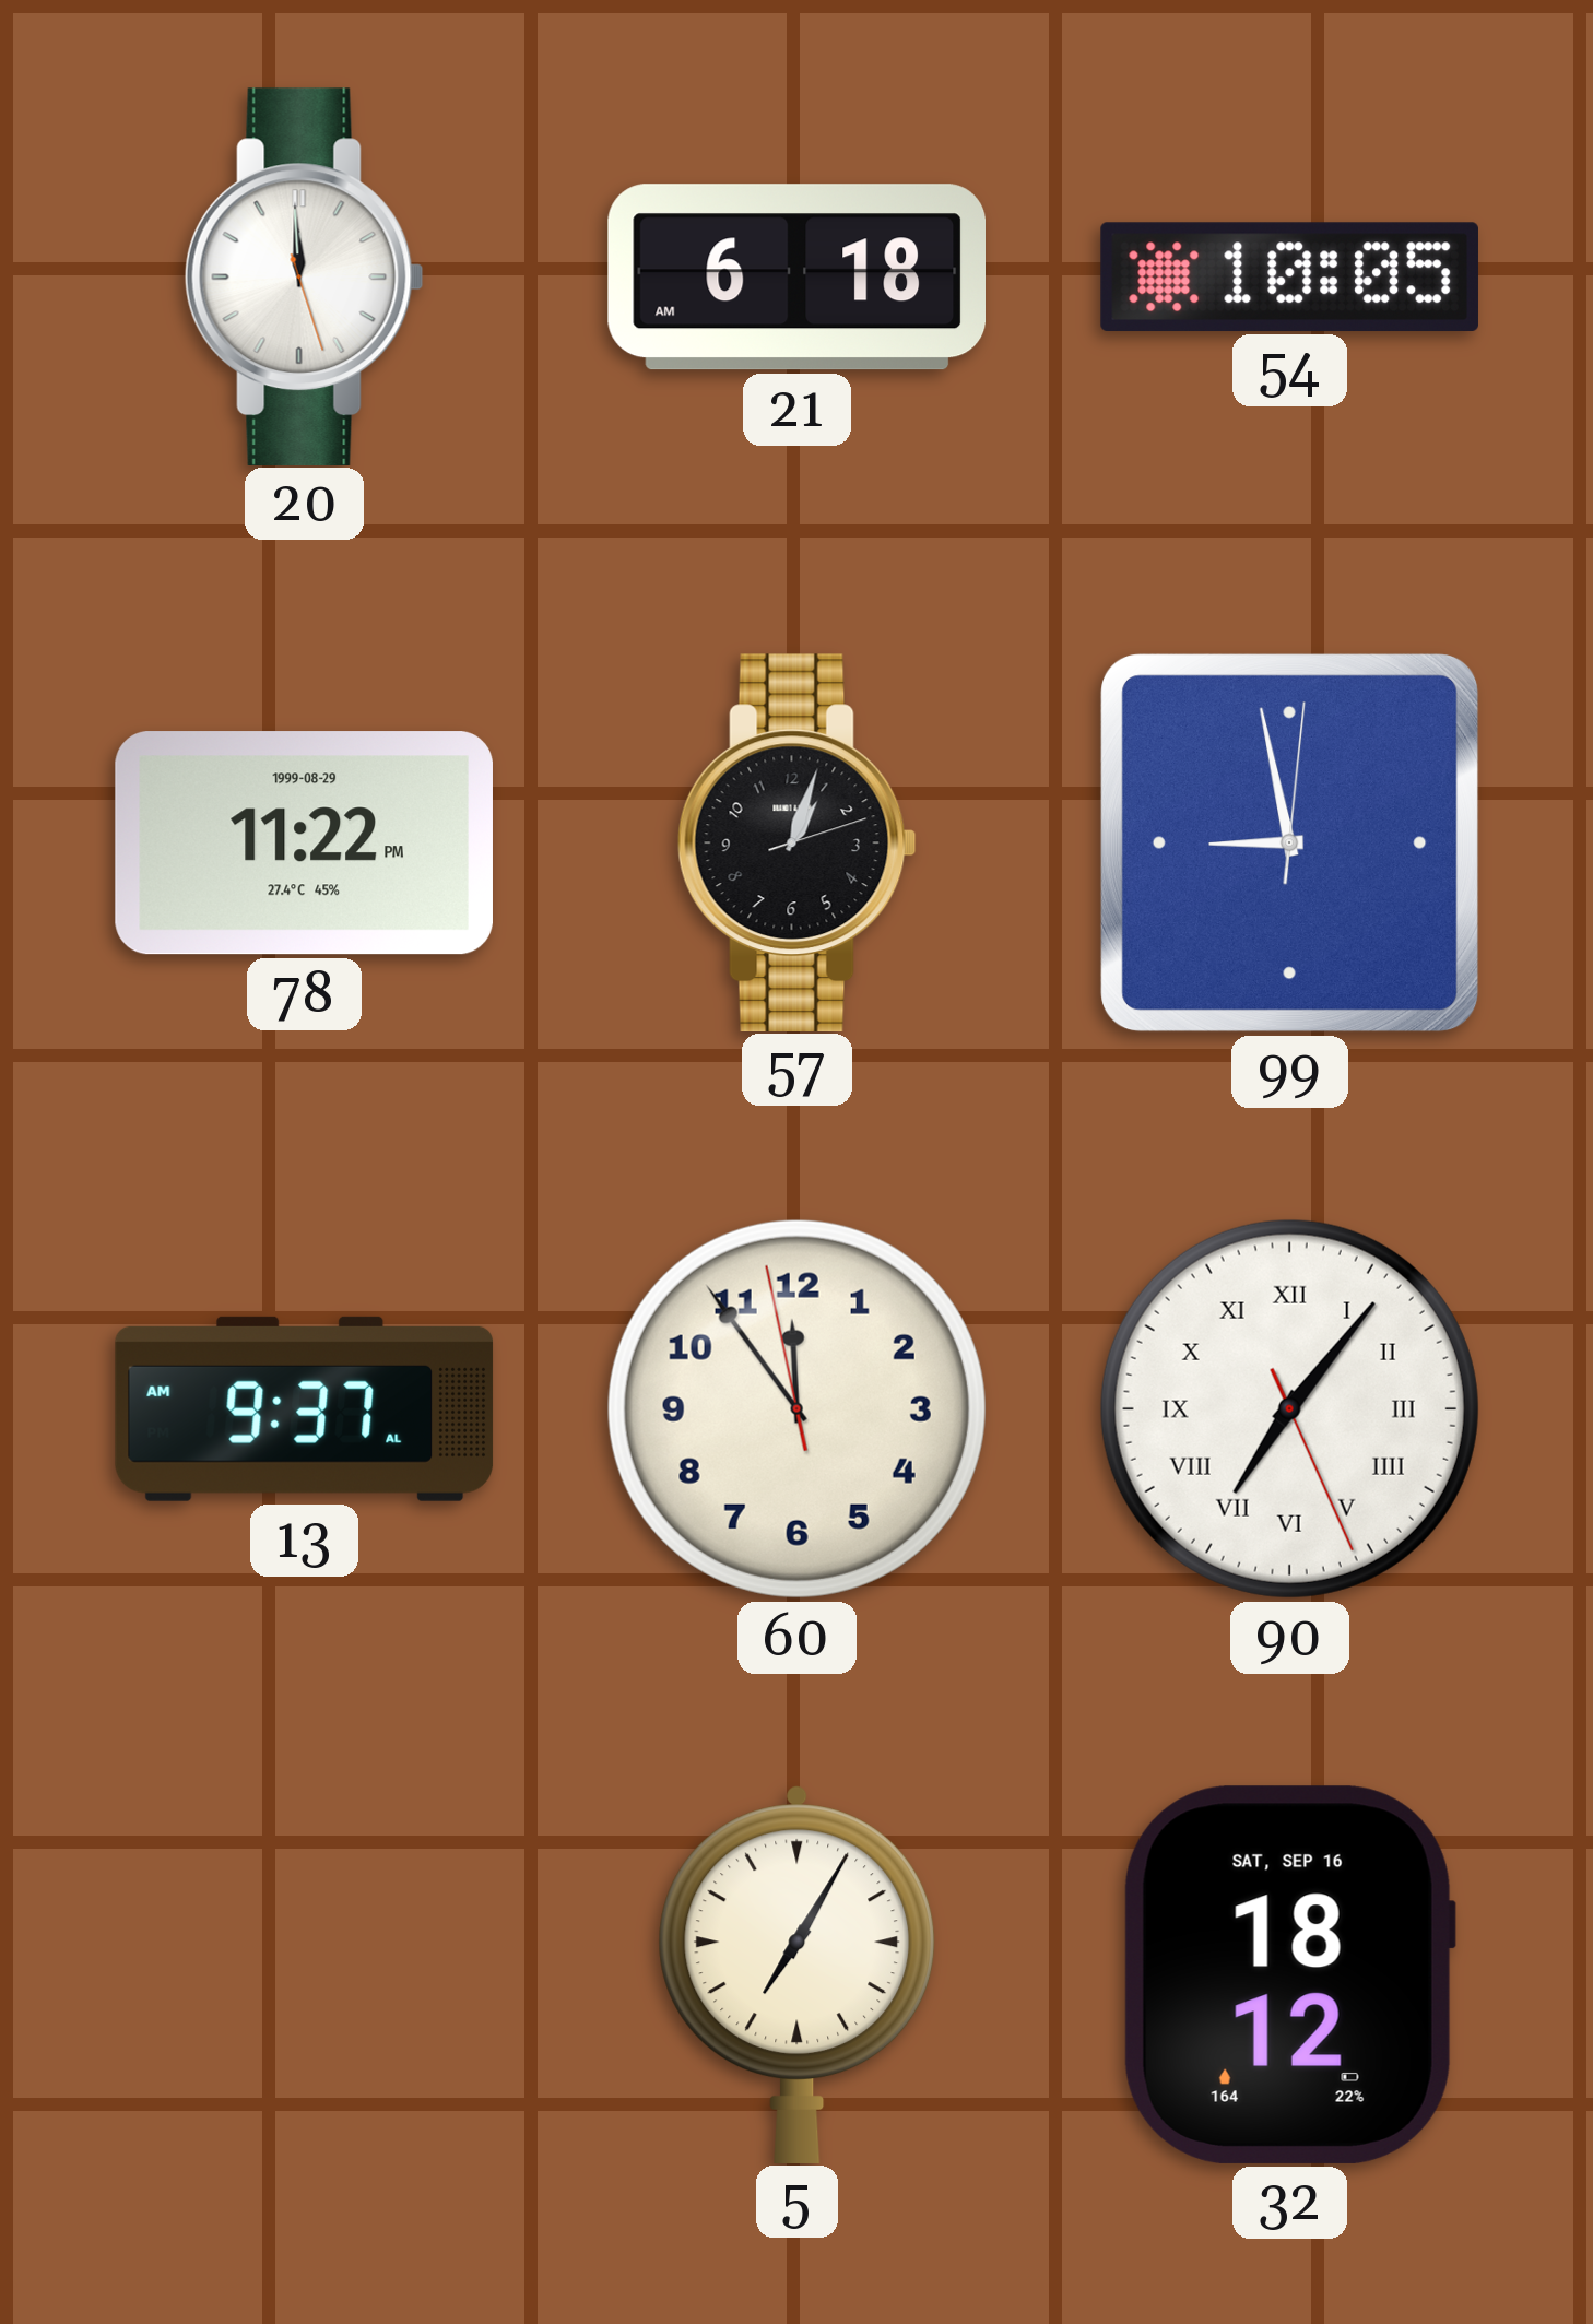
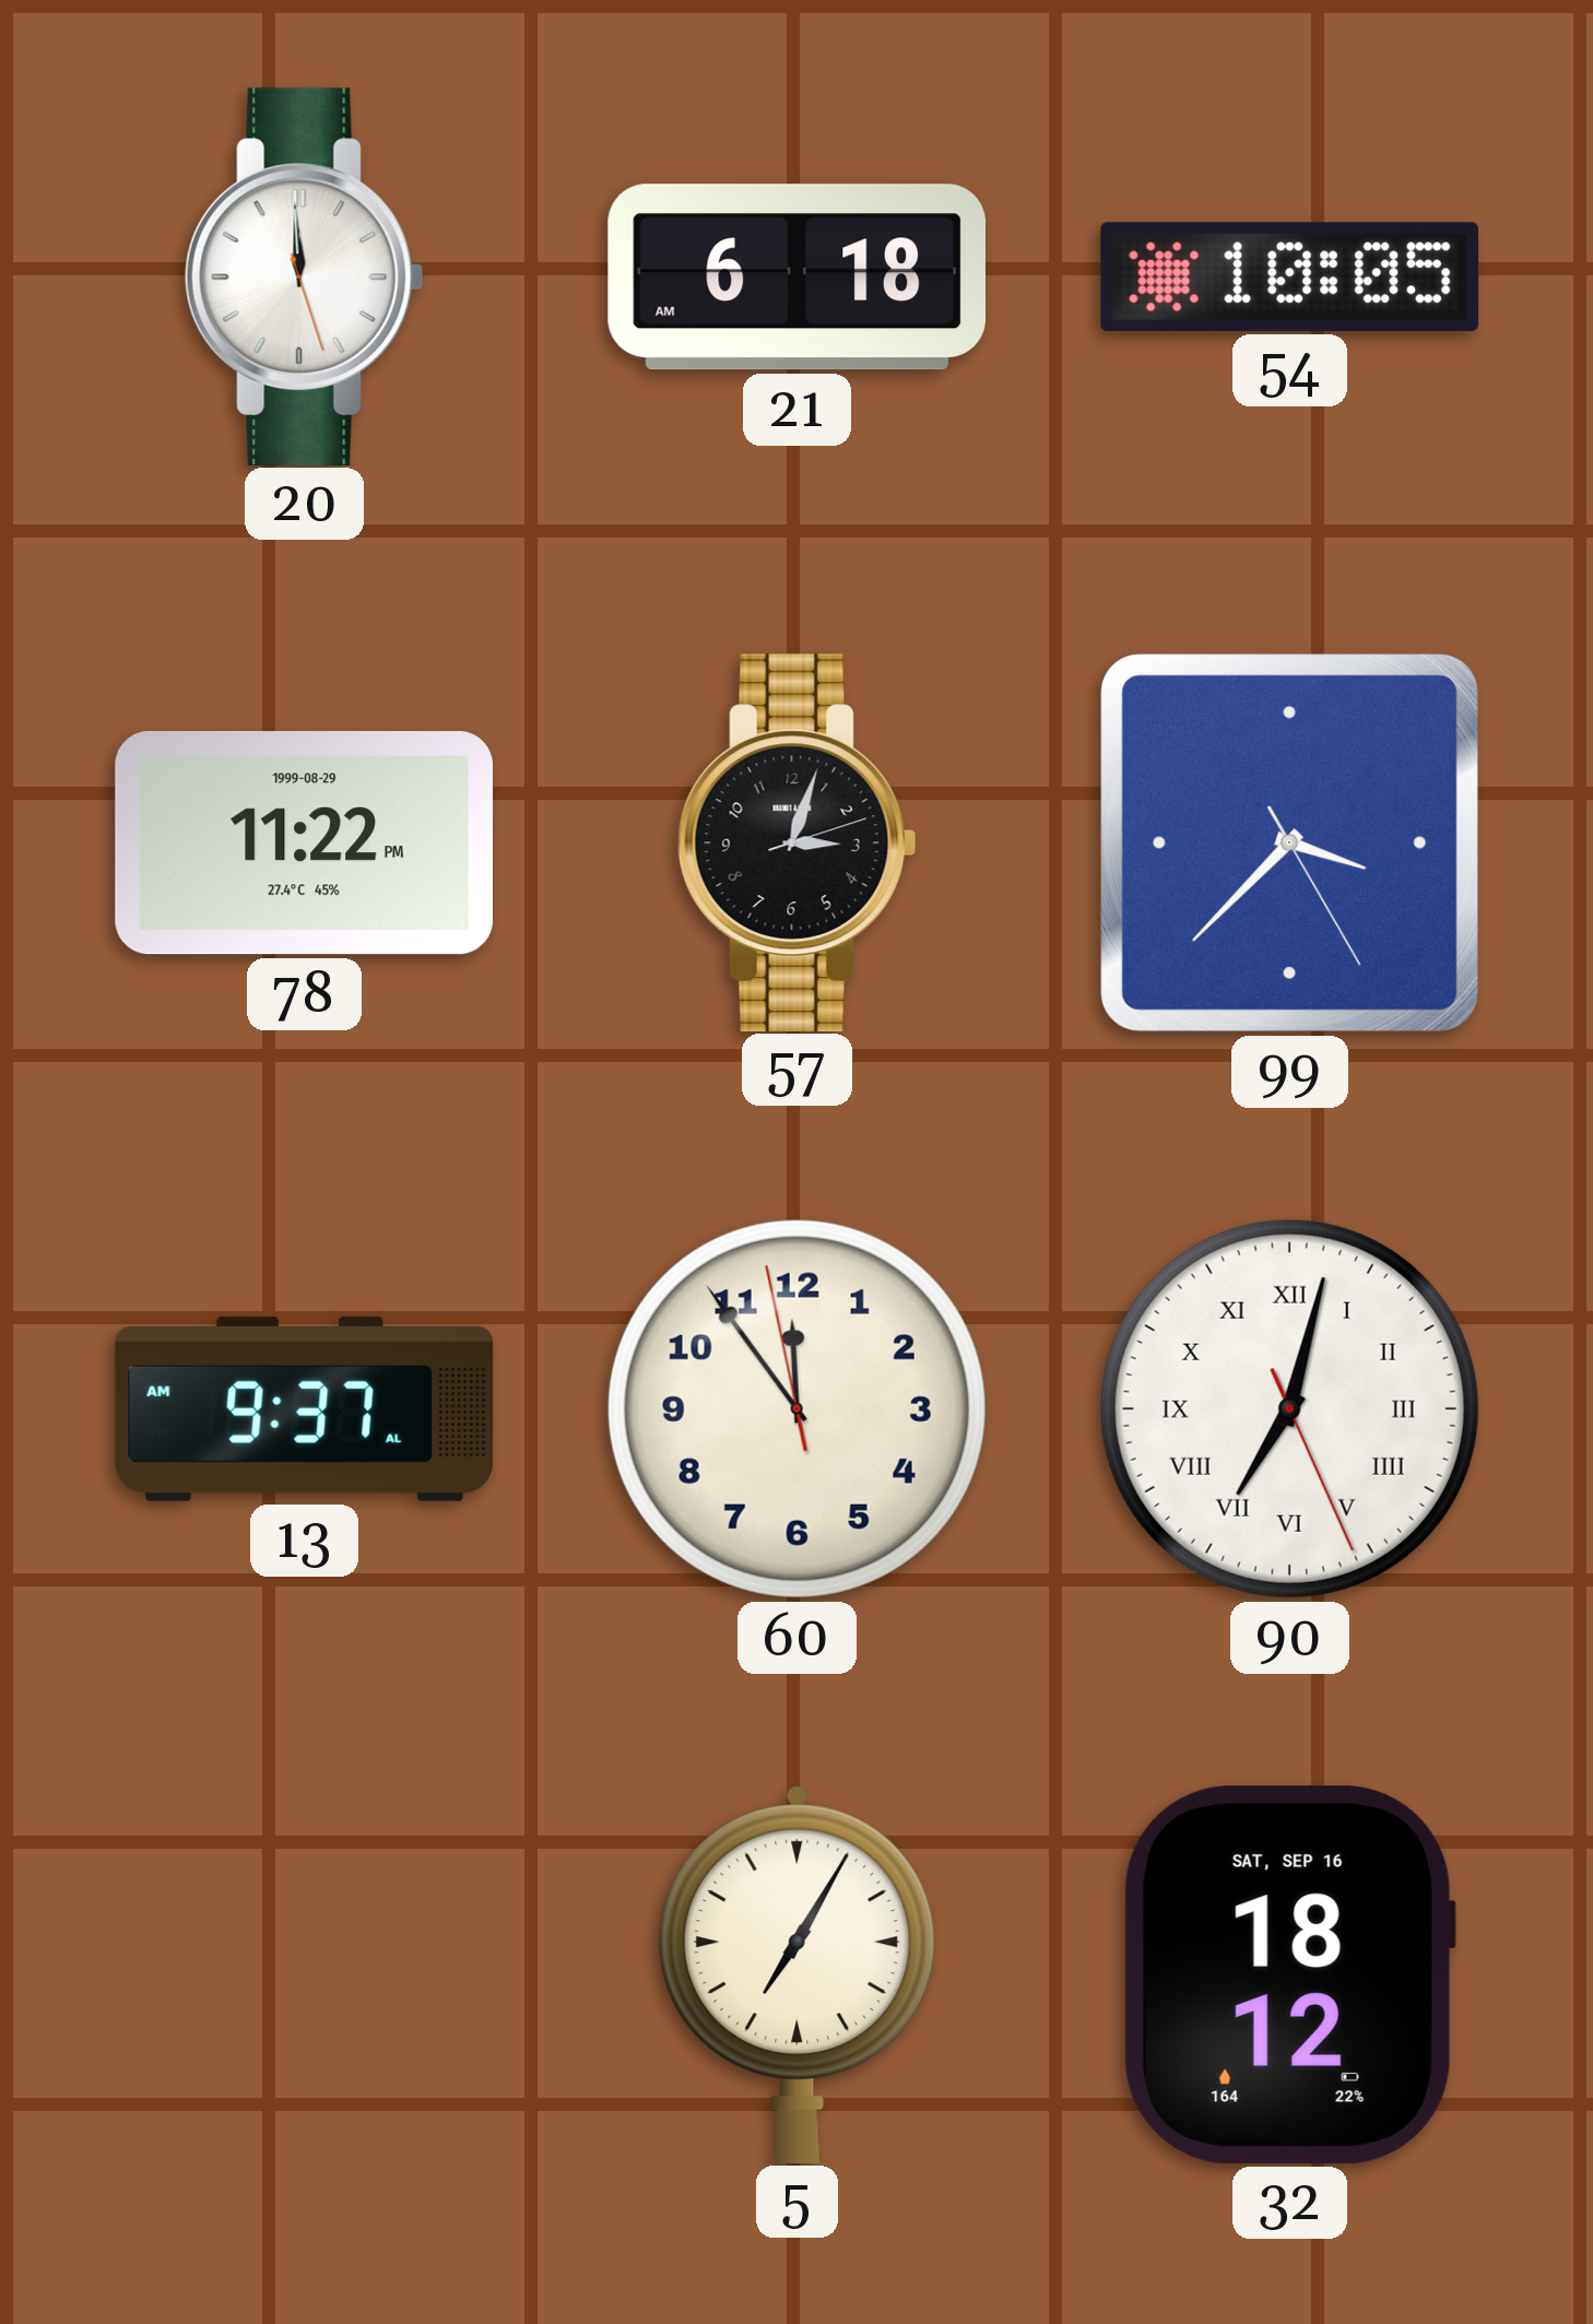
57: 1:03 -> 3:03 (796, 842)
99: 8:58 -> 3:37 (1289, 842)
90: 7:06 -> 7:02 (1289, 1408)
